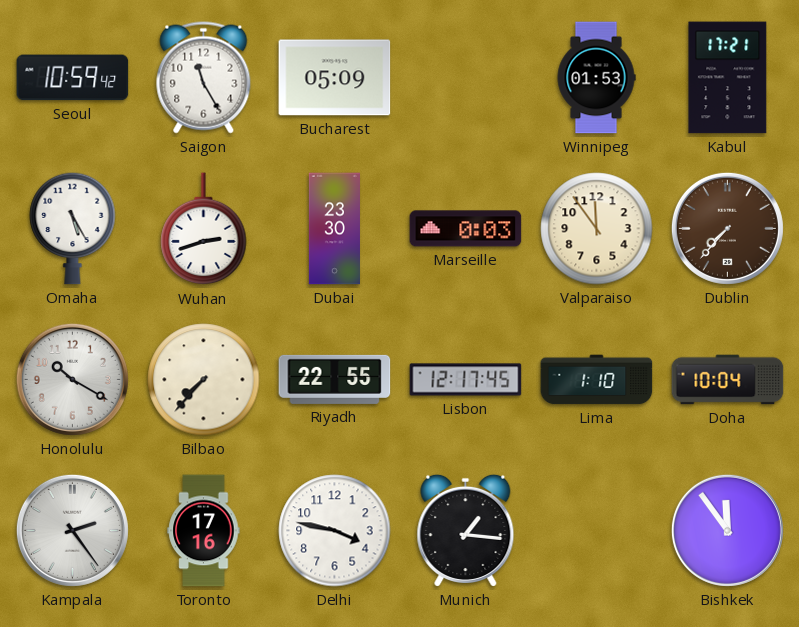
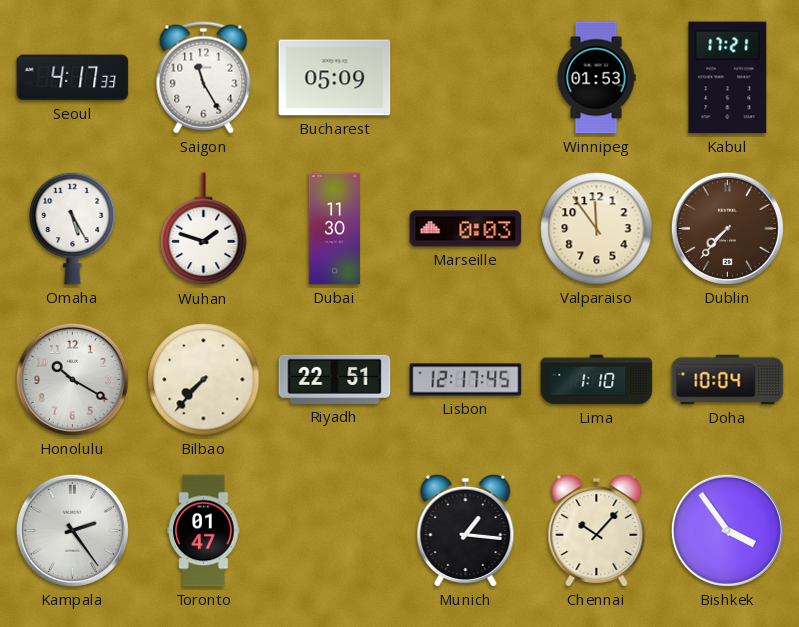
Seoul: 10:59 -> 4:17 (73, 78)
Wuhan: 2:42 -> 1:48 (204, 229)
Dubai: 23:30 -> 11:30 (334, 229)
Riyadh: 22:55 -> 22:51 (335, 379)
Toronto: 17:16 -> 01:47 (204, 531)
Delhi: 3:47 -> none (335, 531)
Chennai: none -> 10:07 (597, 530)
Bishkek: 11:54 -> 3:54 (727, 530)
